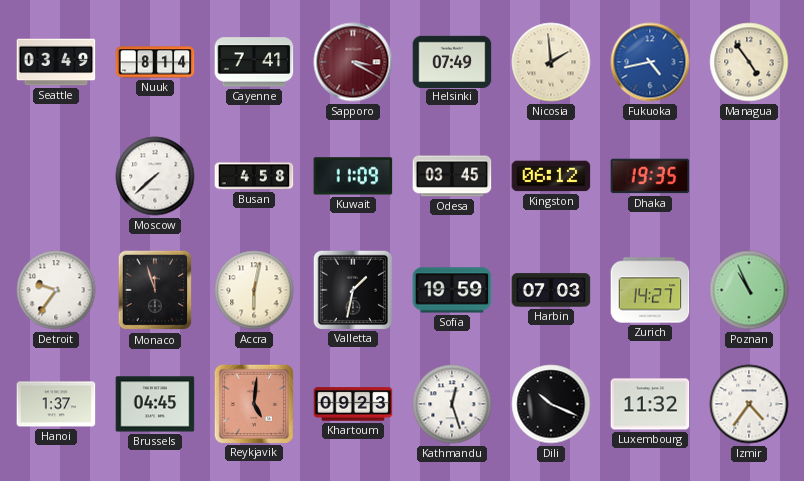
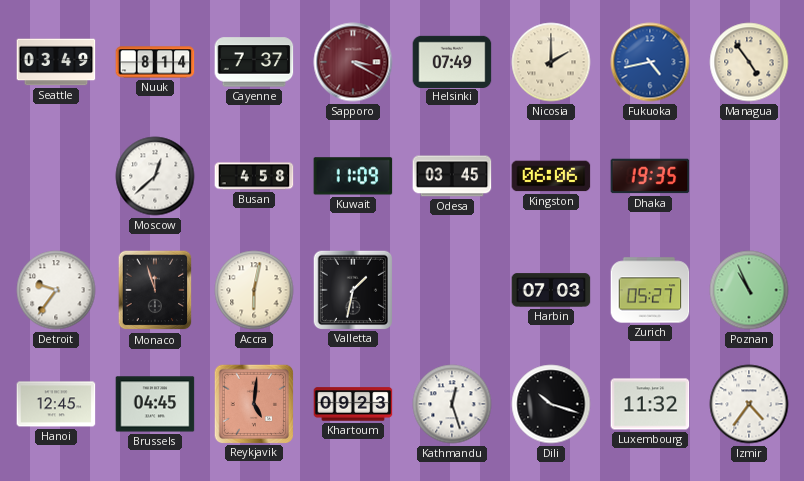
Cayenne: 7:41 -> 7:37 (254, 62)
Nicosia: 1:59 -> 2:00 (551, 62)
Moscow: 7:38 -> 12:38 (155, 176)
Kingston: 06:12 -> 06:06 (551, 176)
Sofia: 19:59 -> none (452, 290)
Zurich: 14:27 -> 05:27 (650, 290)
Hanoi: 1:37 -> 12:45 (56, 404)
Dili: 10:19 -> 10:18 (551, 404)
